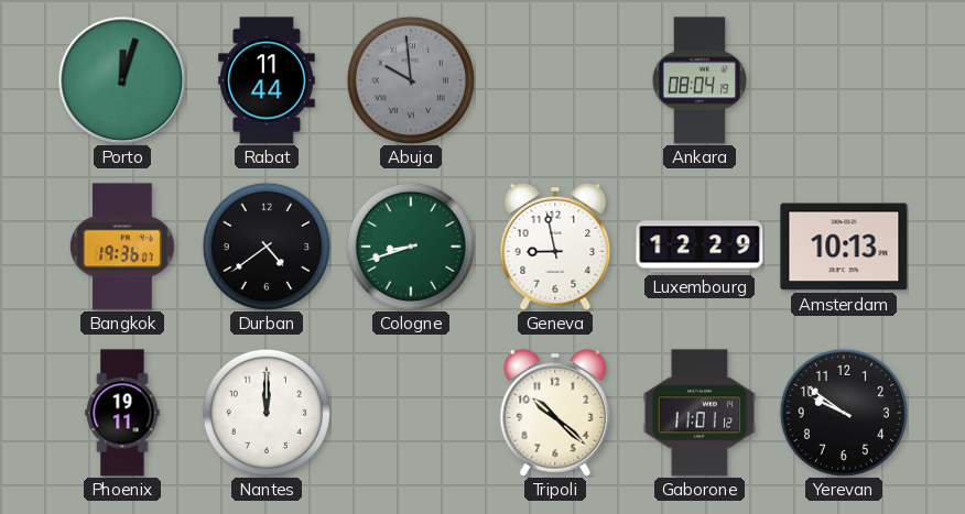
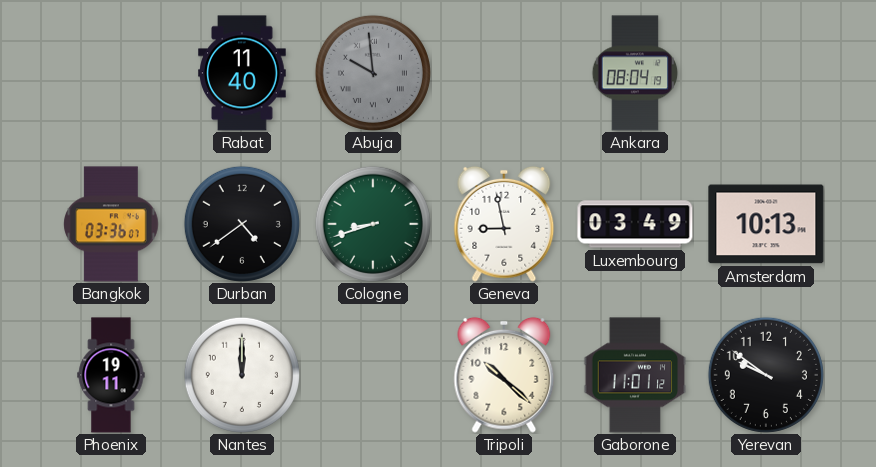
Porto: 12:03 -> none (122, 80)
Rabat: 11:44 -> 11:40 (242, 73)
Bangkok: 19:36 -> 03:36 (111, 224)
Luxembourg: 12:29 -> 03:49 (635, 224)
